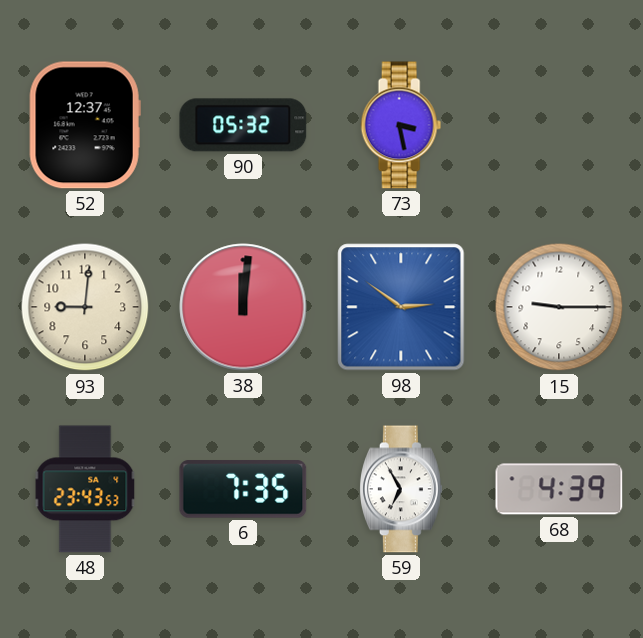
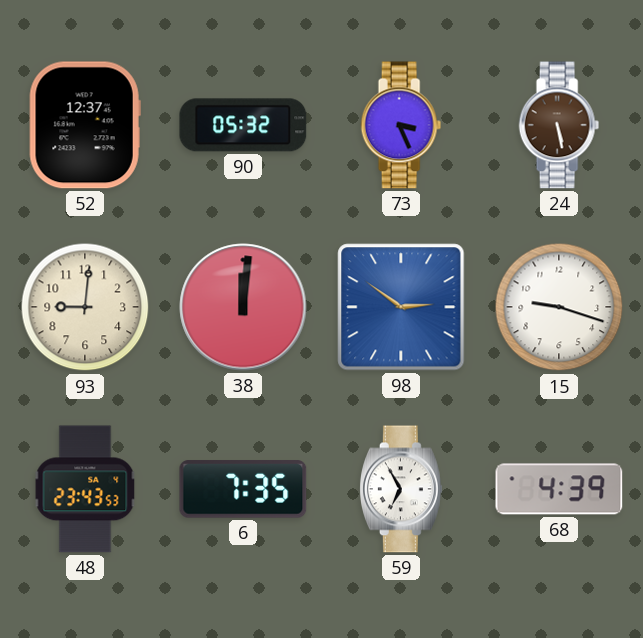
73: 3:28 -> 3:26 (401, 125)
24: none -> 5:28 (559, 125)
15: 9:15 -> 9:18 (559, 307)
